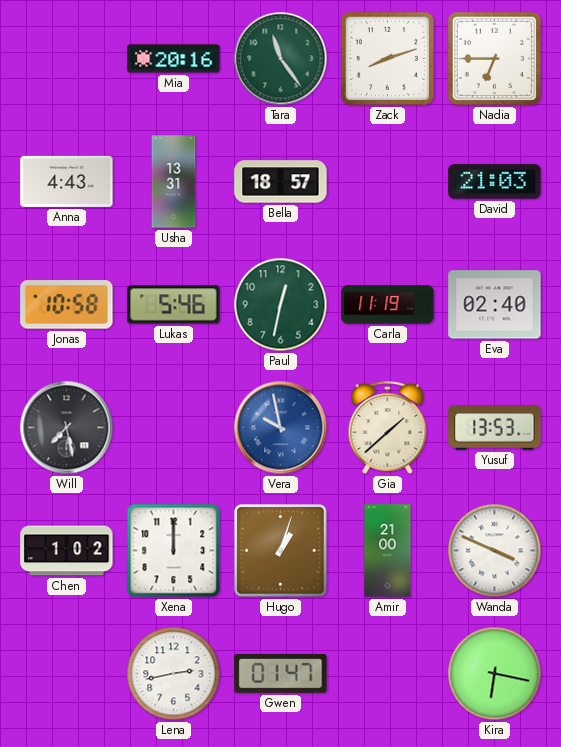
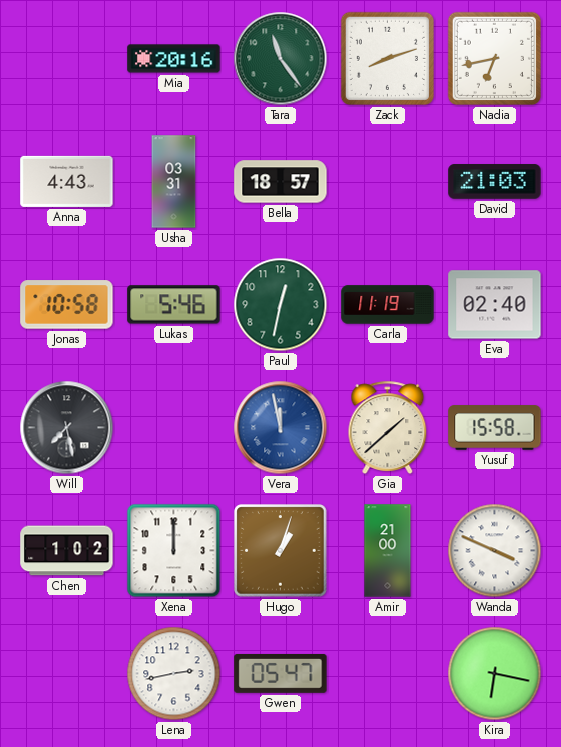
Nadia: 6:45 -> 6:43 (494, 58)
Usha: 13:31 -> 03:31 (174, 182)
Vera: 9:58 -> 11:58 (281, 428)
Yusuf: 13:53 -> 15:58 (495, 428)
Gwen: 01:47 -> 05:47 (281, 673)
